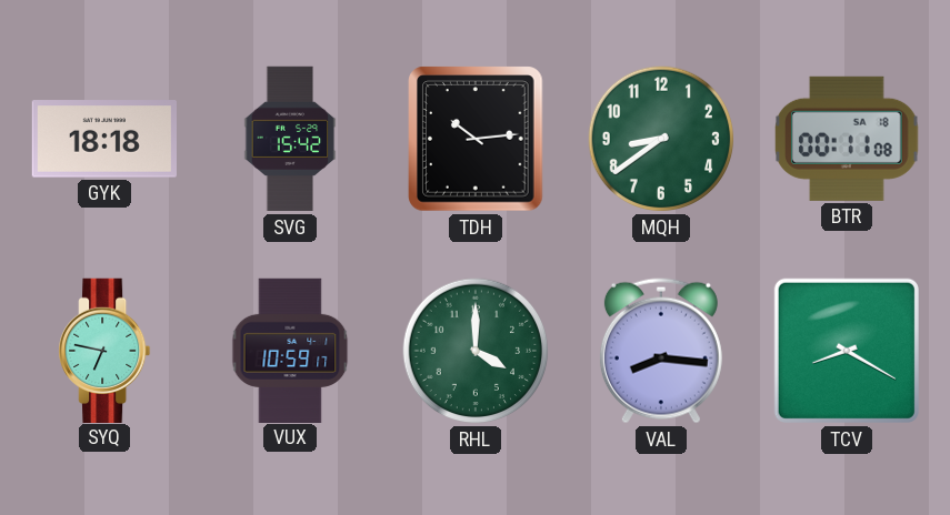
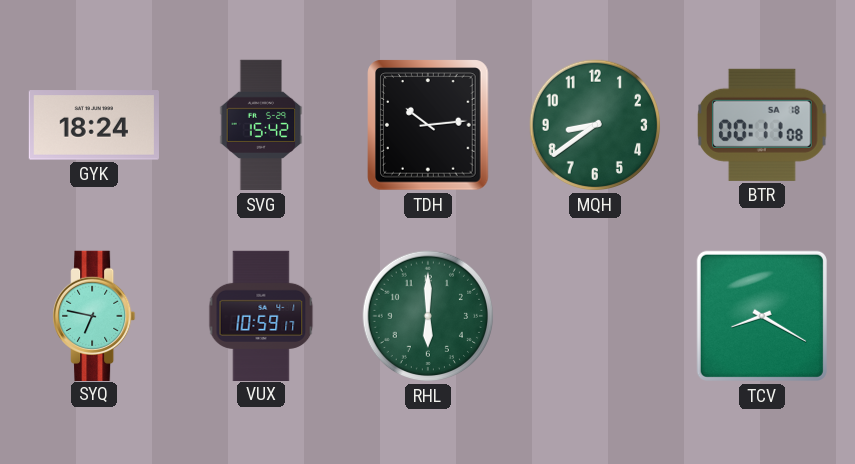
GYK: 18:18 -> 18:24 (94, 125)
RHL: 4:00 -> 6:00 (428, 316)
VAL: 8:16 -> none (661, 351)
